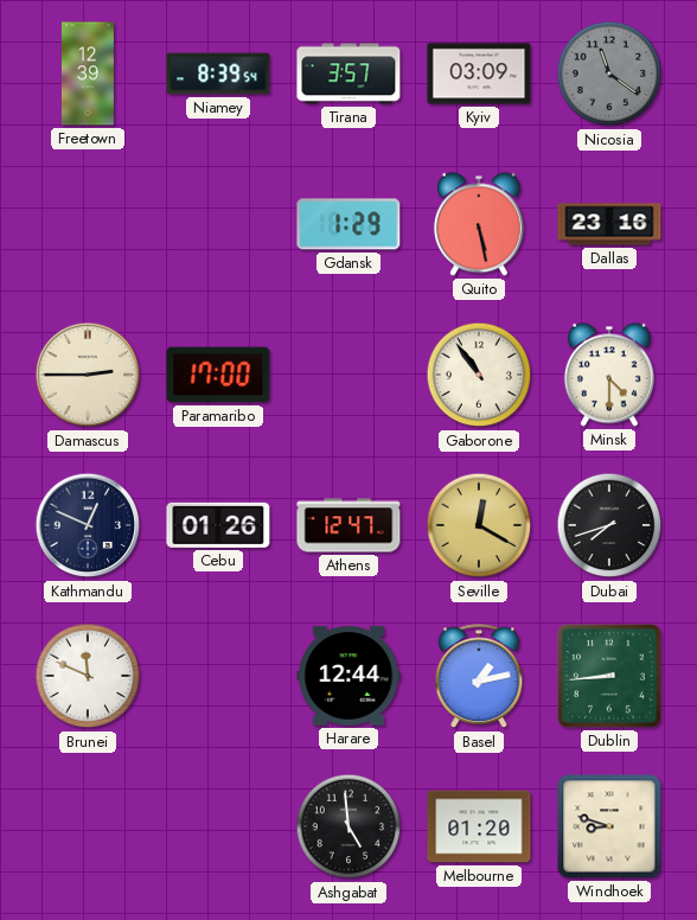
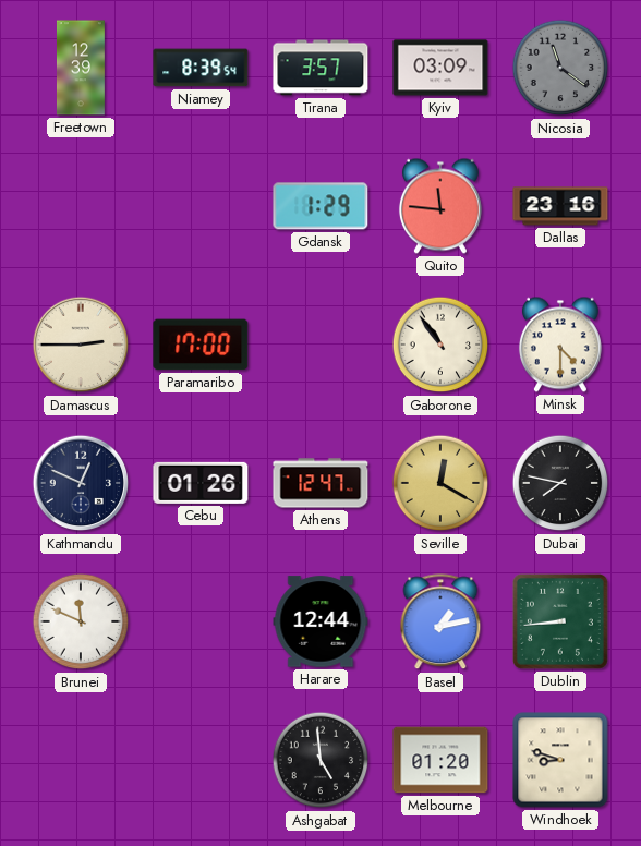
Quito: 5:28 -> 11:46 (440, 206)
Dubai: 7:42 -> 7:47 (560, 483)
